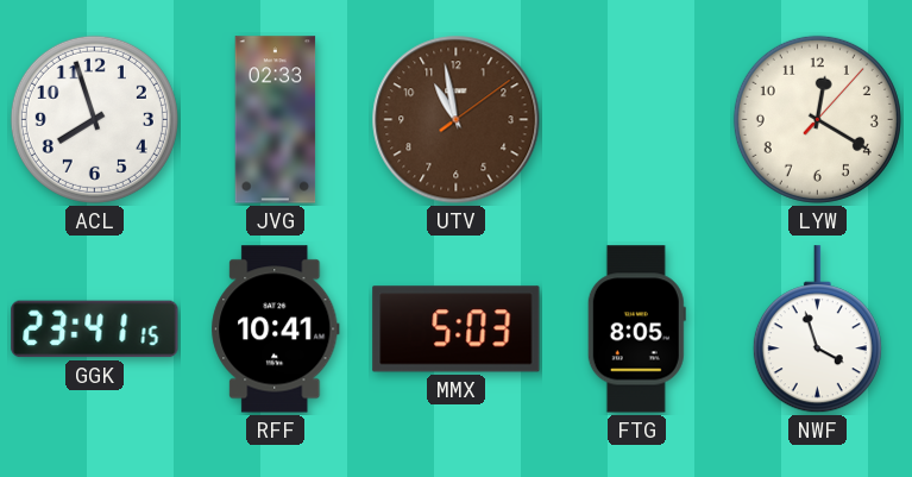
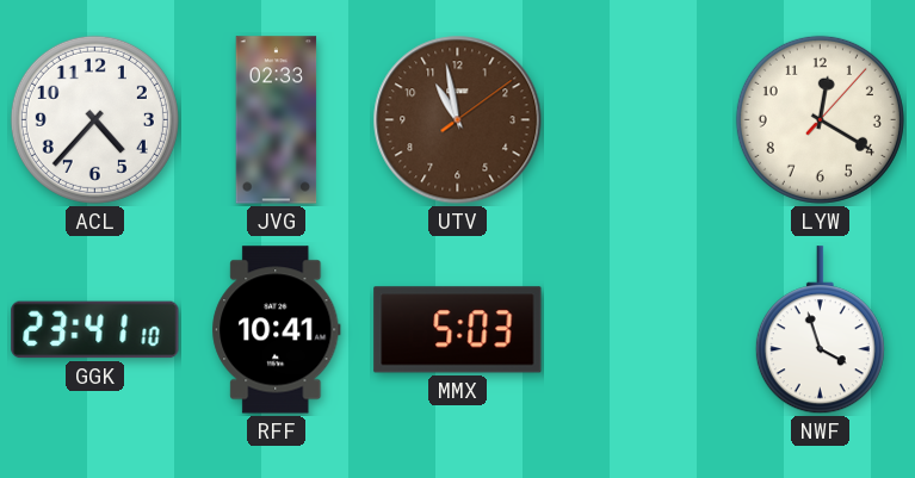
ACL: 7:57 -> 4:37 (94, 119)
GGK: 23:41:15 -> 23:41:10 (95, 330)
FTG: 8:05 -> none (636, 329)
